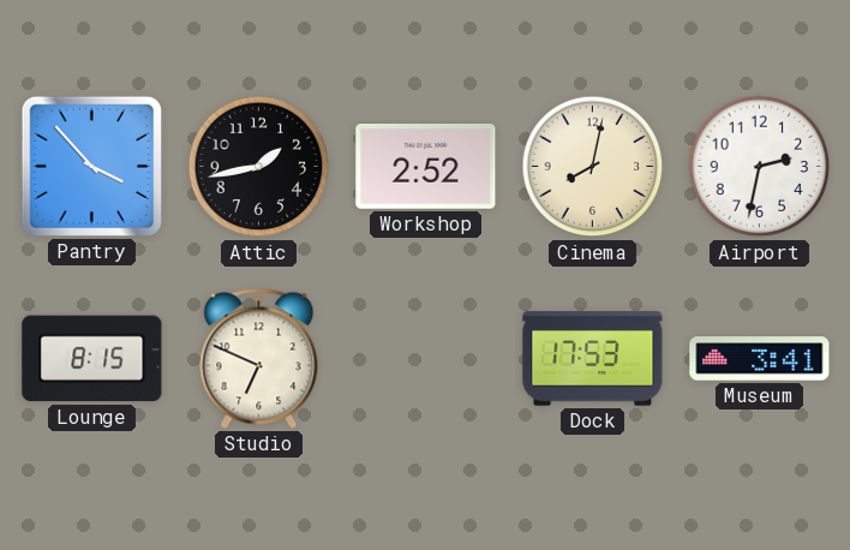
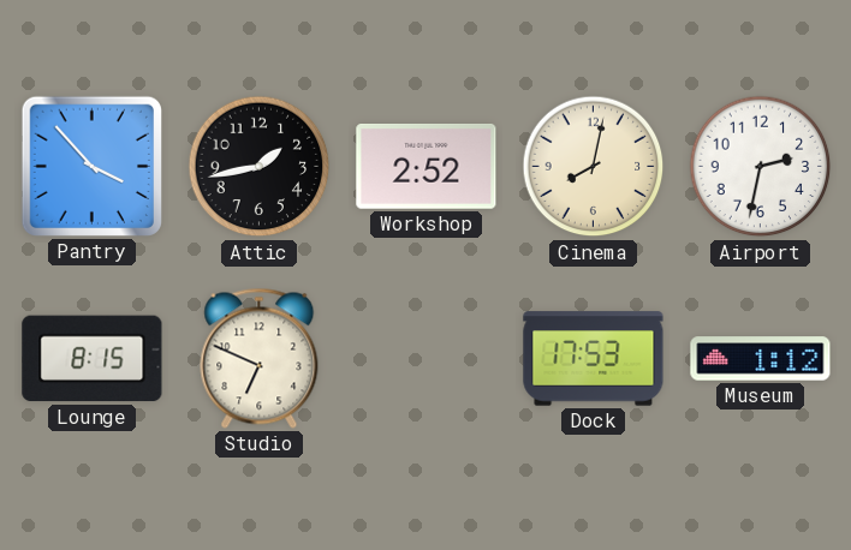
Museum: 3:41 -> 1:12 (761, 359)
